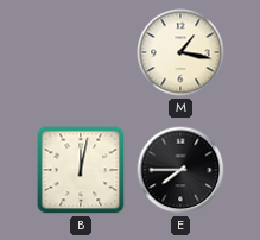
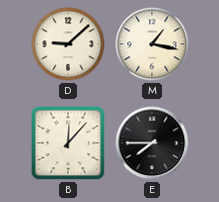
D: none -> 9:08 (68, 44)
B: 12:02 -> 12:07 (68, 143)
